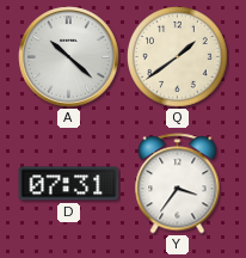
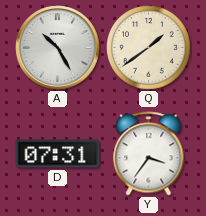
A: 10:22 -> 10:25 (58, 48)
